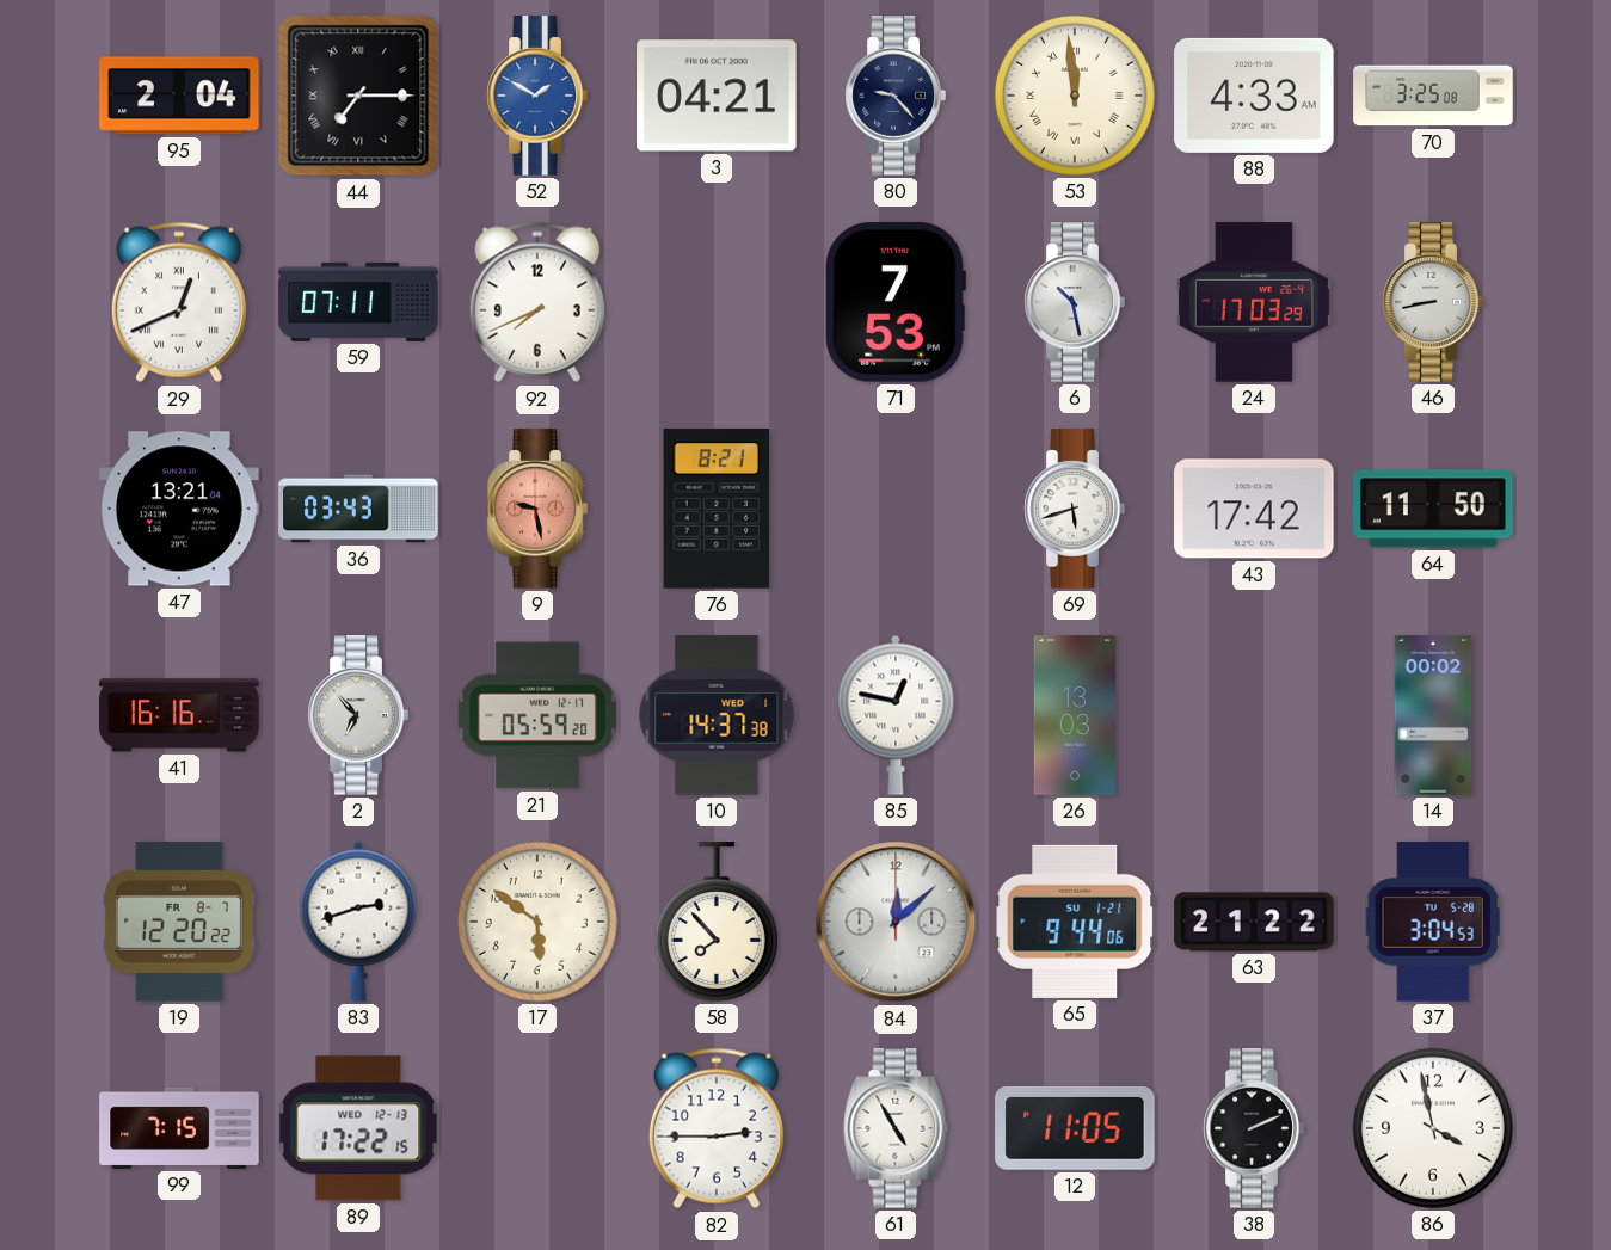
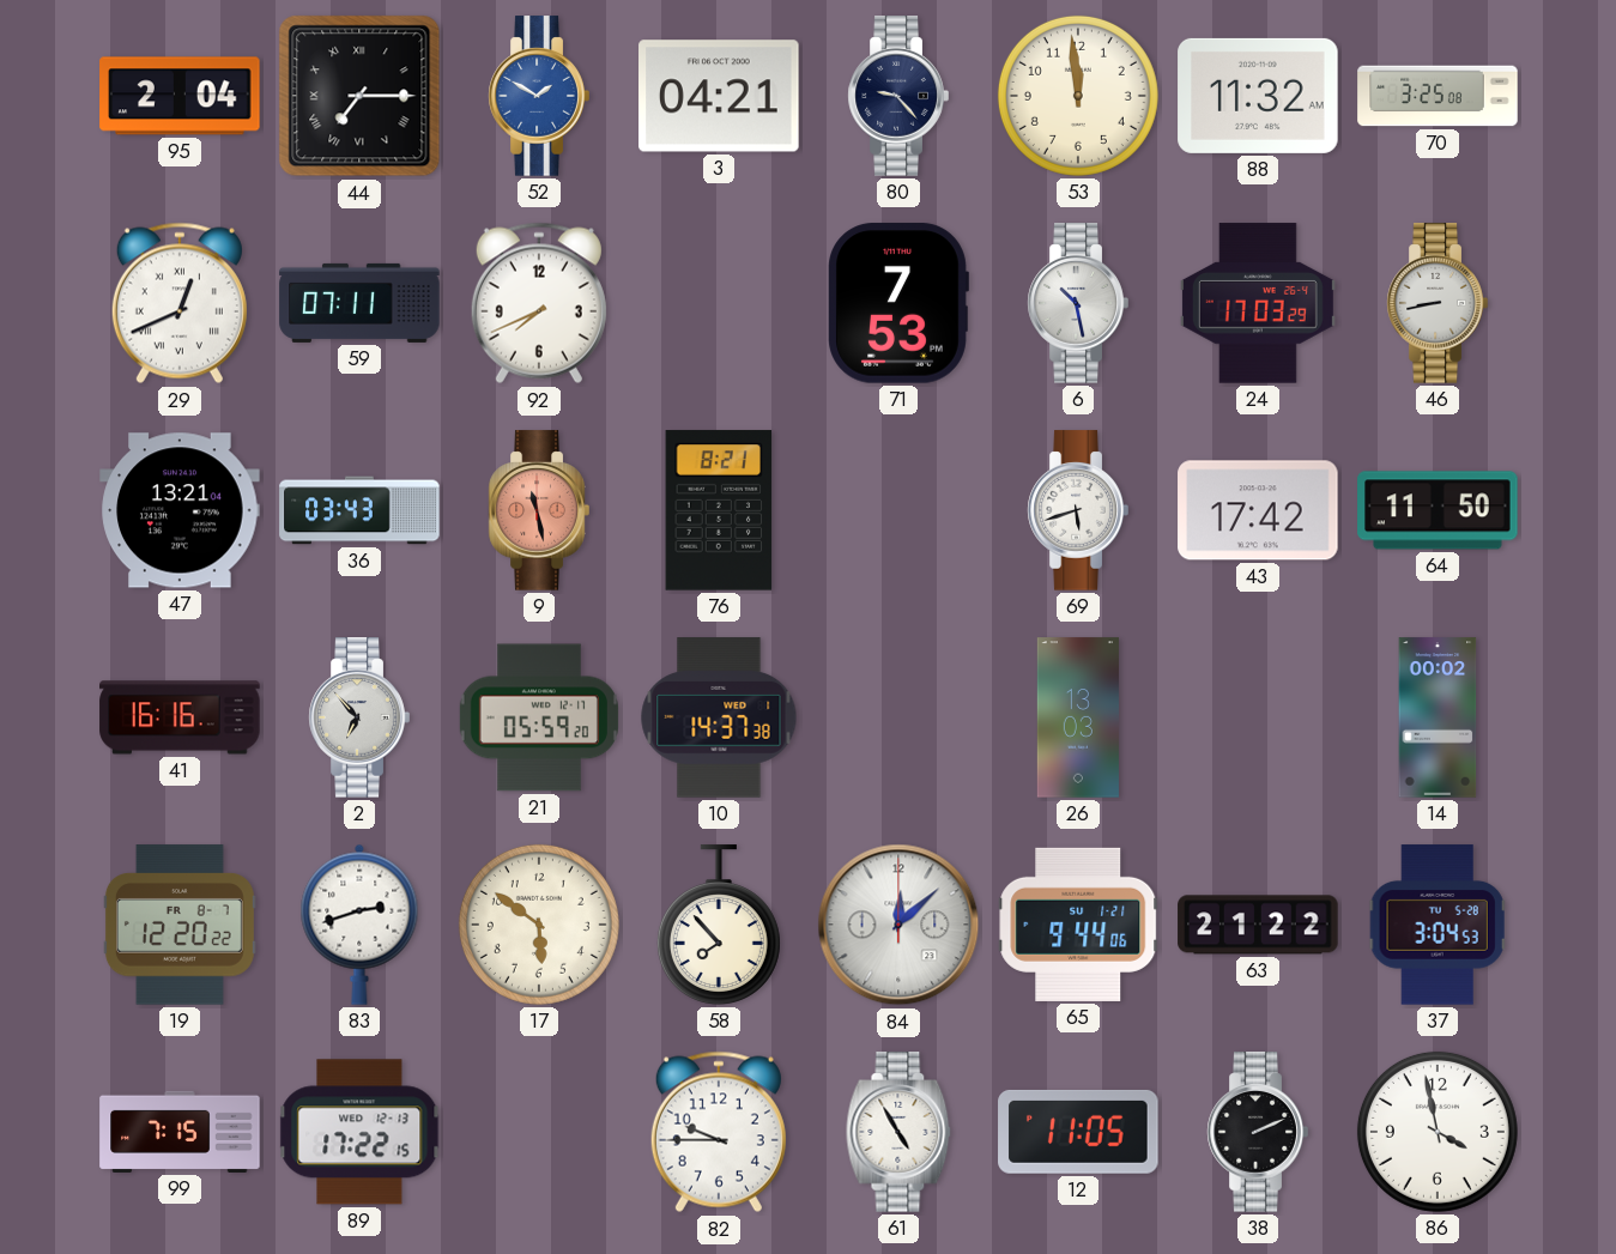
53 numerals: Roman -> Arabic (1078, 96)
88: 4:33 -> 11:32 (1258, 96)
9: 9:28 -> 11:28 (539, 510)
85: 12:47 -> none (896, 715)
82: 2:45 -> 9:45 (719, 1132)
